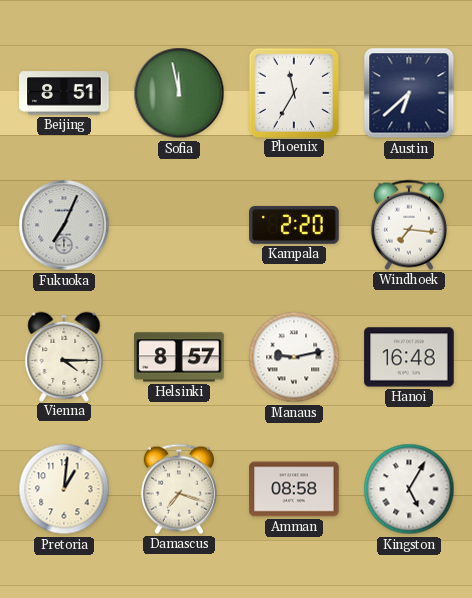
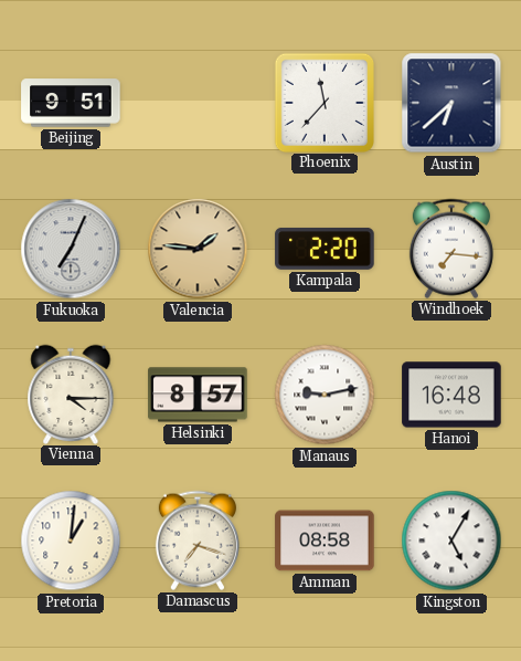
Beijing: 8:51 -> 9:51 (71, 103)
Sofia: 11:58 -> none (179, 93)
Phoenix: 11:35 -> 11:37 (323, 102)
Valencia: none -> 1:46 (198, 249)
